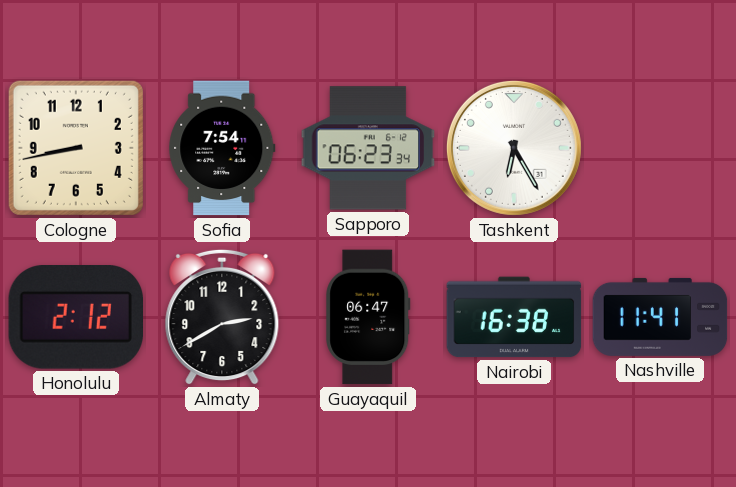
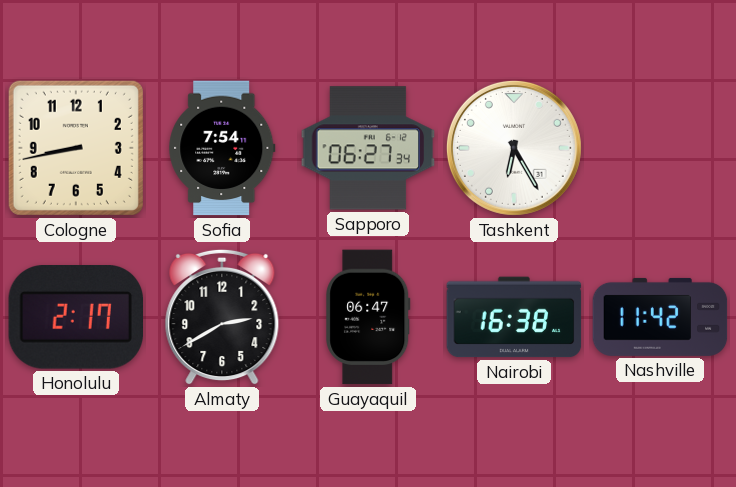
Sapporo: 06:23 -> 06:27 (368, 148)
Honolulu: 2:12 -> 2:17 (75, 318)
Nashville: 11:41 -> 11:42 (660, 317)
